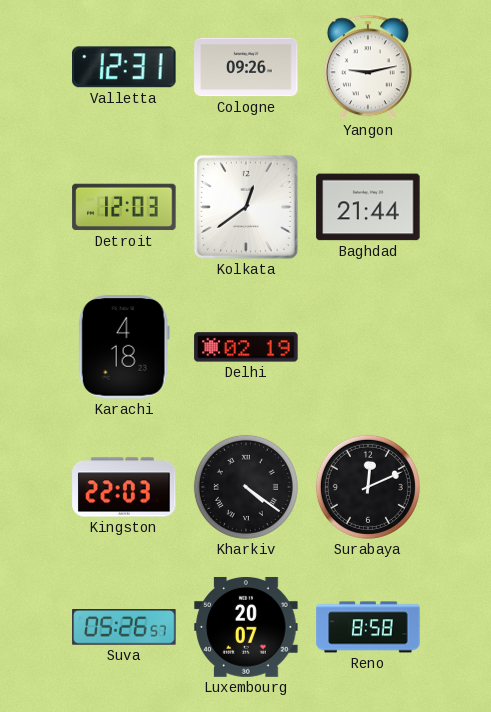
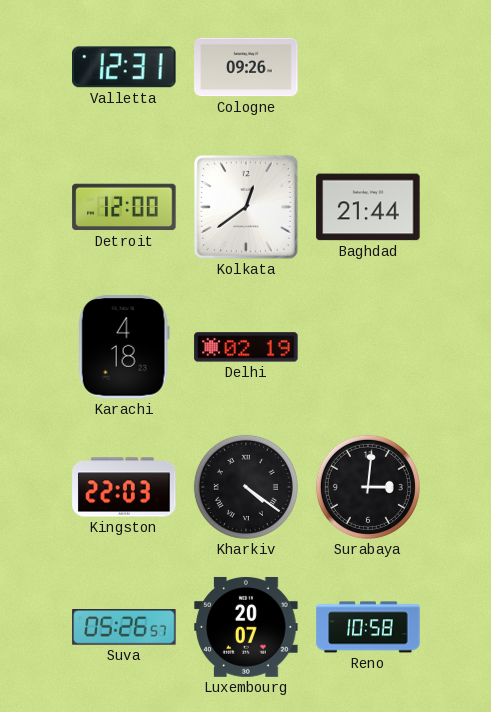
Yangon: 9:13 -> none (368, 67)
Detroit: 12:03 -> 12:00 (124, 207)
Surabaya: 12:11 -> 3:01 (368, 487)
Reno: 8:58 -> 10:58 (368, 627)
